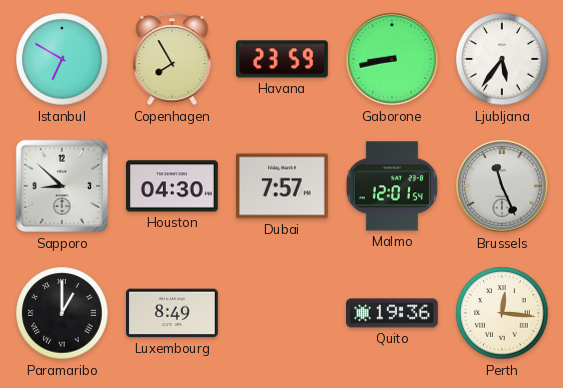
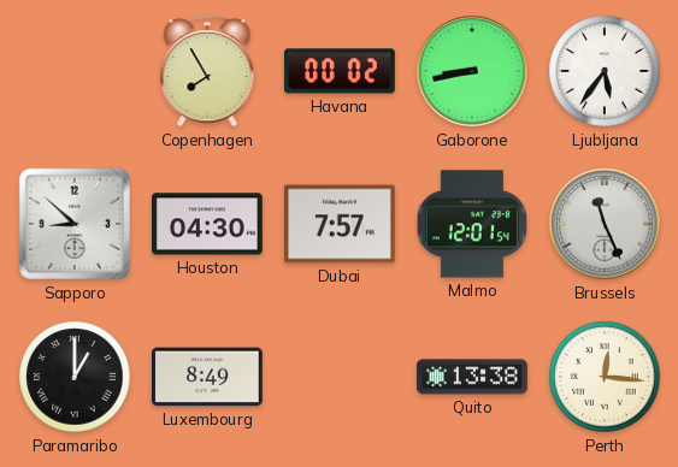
Istanbul: 6:50 -> none (62, 59)
Havana: 23:59 -> 00:02 (340, 71)
Quito: 19:36 -> 13:38 (473, 377)
